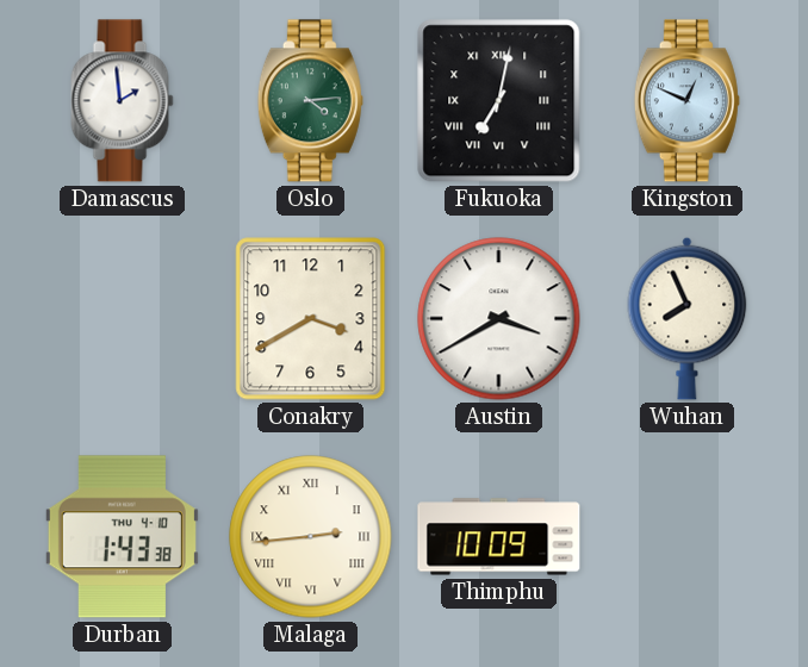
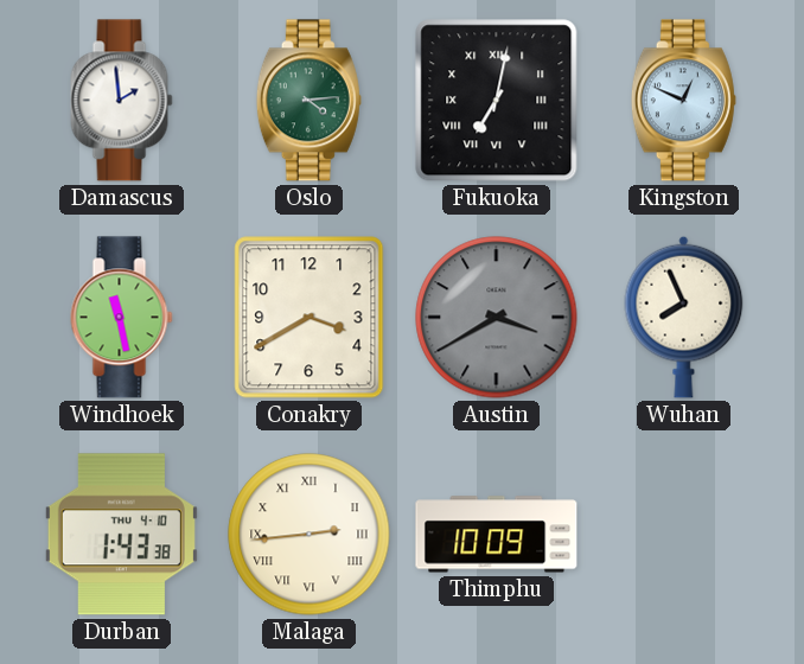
Windhoek: none -> 11:28 (122, 318)
Austin dial: white -> grey (497, 318)
